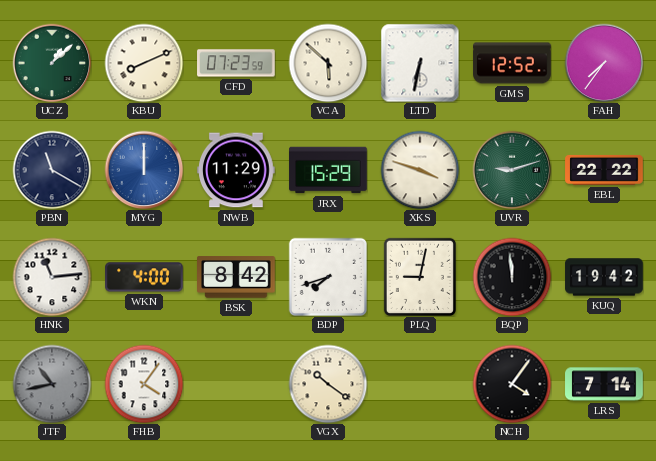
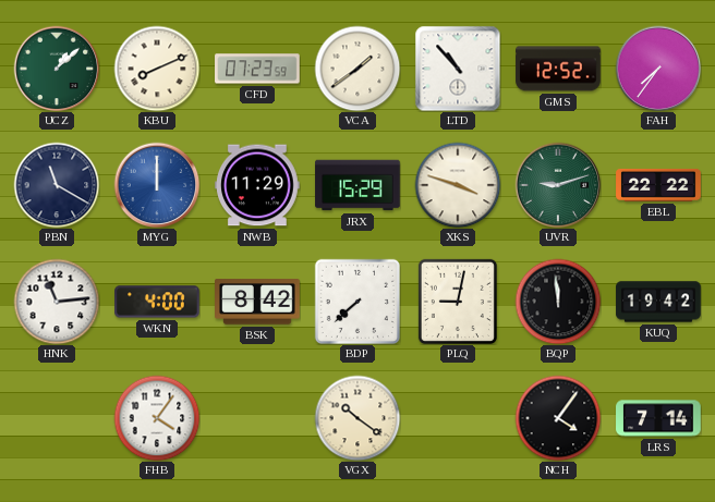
VCA: 5:52 -> 1:39 (357, 69)
LTD: 6:32 -> 10:53 (458, 69)
BDP: 7:42 -> 7:38 (356, 301)
JTF: 10:43 -> none (52, 384)
